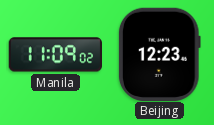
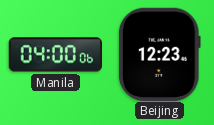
Manila: 11:09 -> 04:00 (55, 55)
